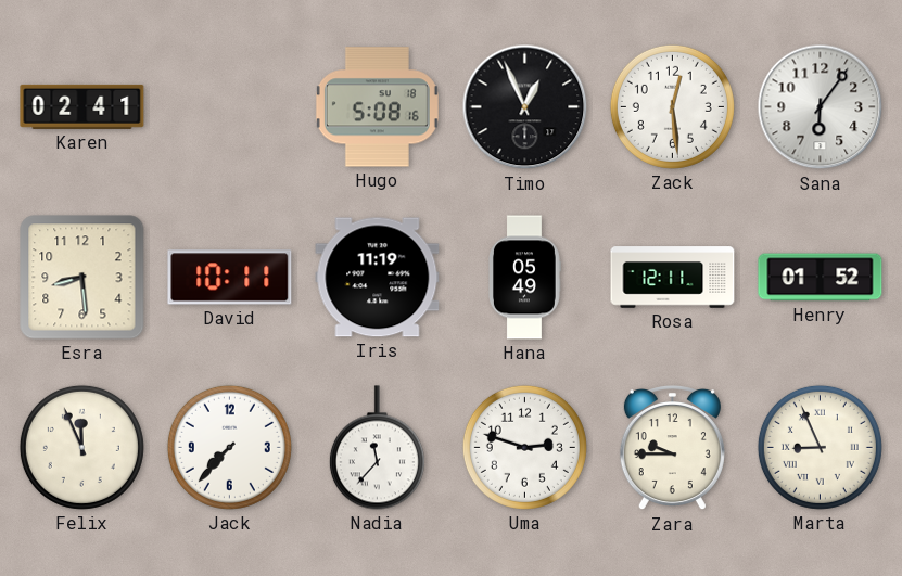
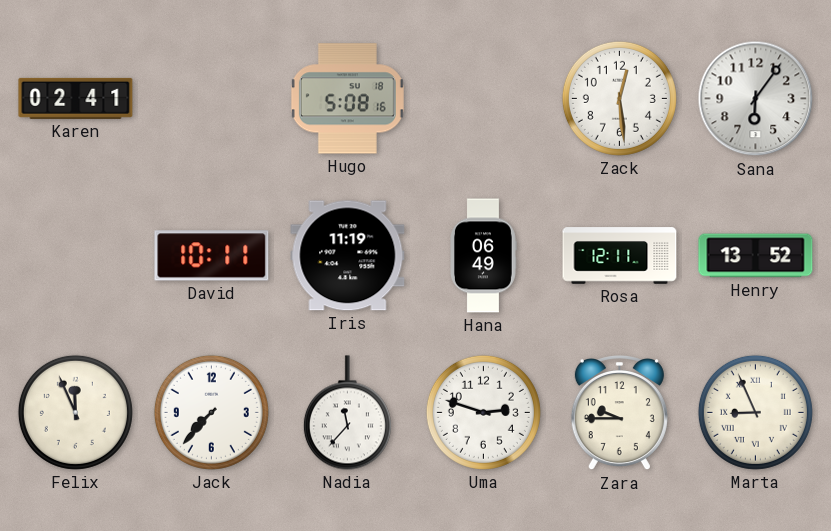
Timo: 12:56 -> none (525, 107)
Esra: 8:29 -> none (82, 278)
Hana: 05:49 -> 06:49 (484, 256)
Henry: 01:52 -> 13:52 (756, 256)
